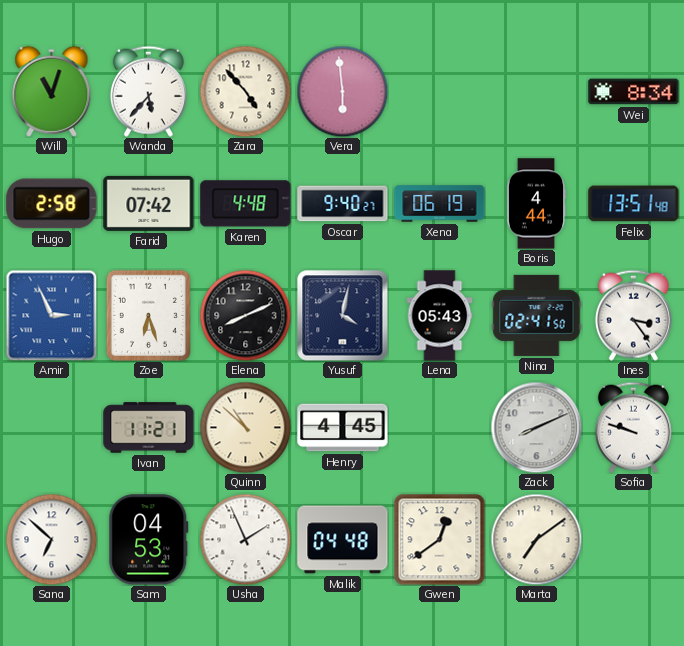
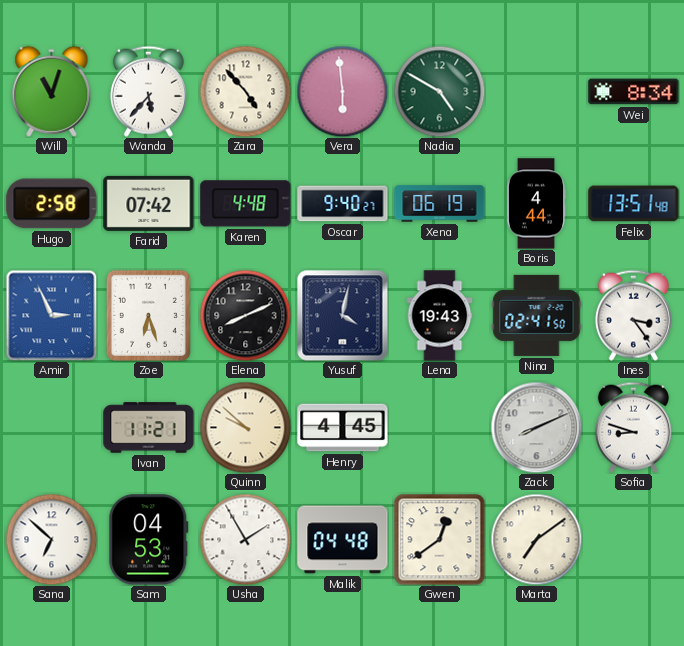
Nadia: none -> 4:50 (439, 91)
Lena: 05:43 -> 19:43 (440, 316)
Quinn: 10:52 -> 9:52 (245, 427)
Sofia: 9:48 -> 8:48 (633, 427)
Usha: 1:56 -> 1:55 (245, 539)
